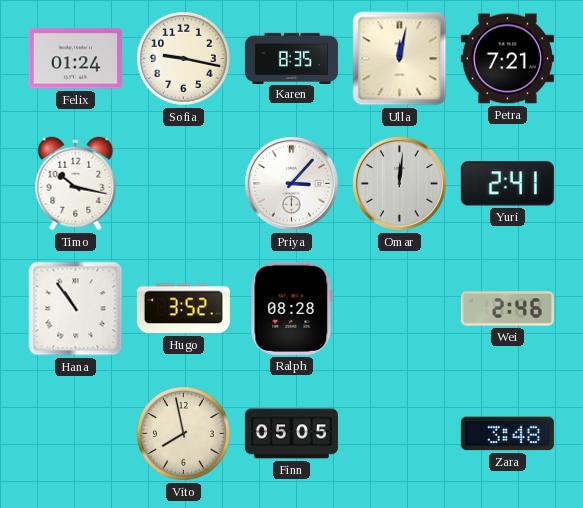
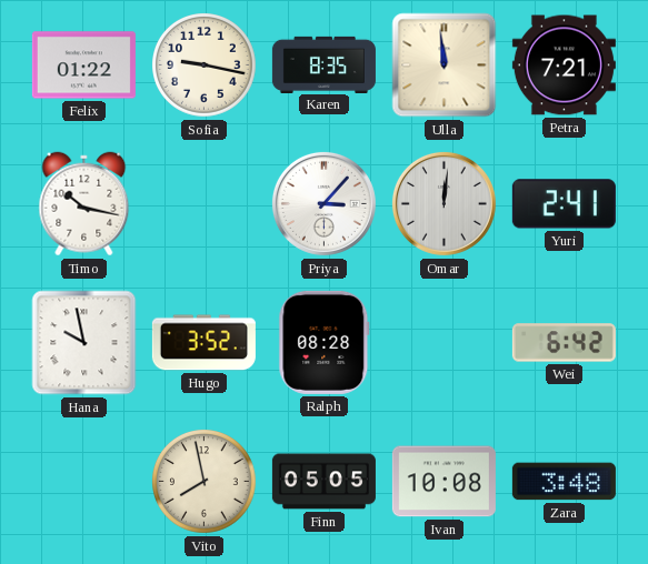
Felix: 01:24 -> 01:22 (83, 66)
Ulla: 12:02 -> 11:59 (445, 66)
Hana: 10:54 -> 9:58 (84, 343)
Wei: 2:46 -> 6:42 (564, 343)
Ivan: none -> 10:08 (443, 482)
